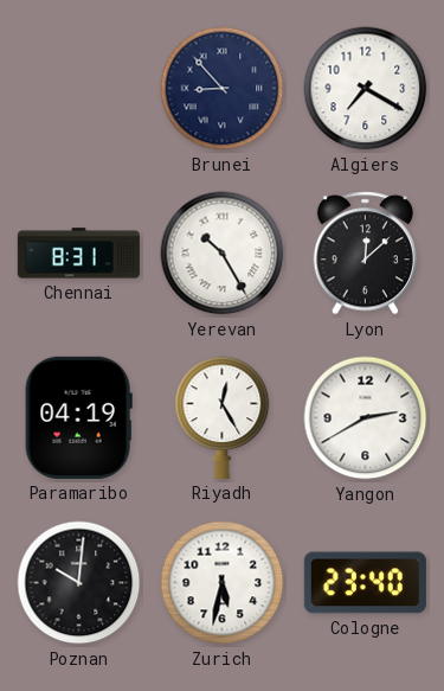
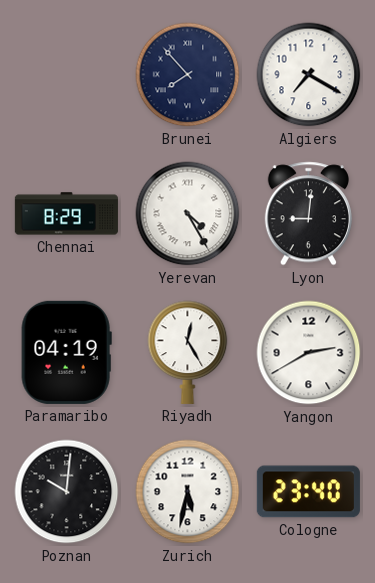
Brunei: 8:53 -> 7:53 (188, 75)
Chennai: 8:31 -> 8:29 (66, 214)
Yerevan: 10:25 -> 4:25 (188, 214)
Lyon: 12:08 -> 9:01 (308, 214)
